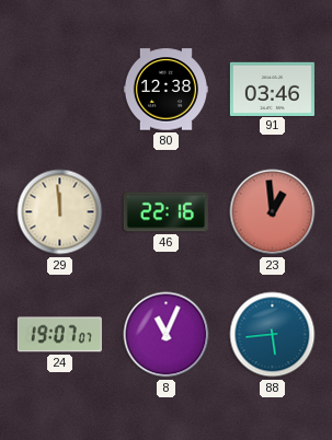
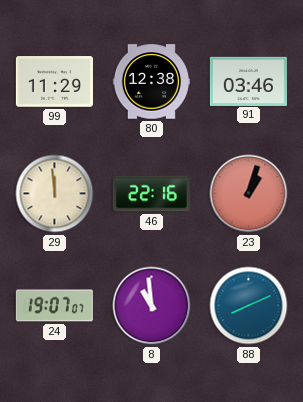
99: none -> 11:29 (54, 82)
23: 12:59 -> 1:03 (249, 194)
8: 11:04 -> 10:59 (152, 306)
88: 5:44 -> 8:11 (249, 306)
